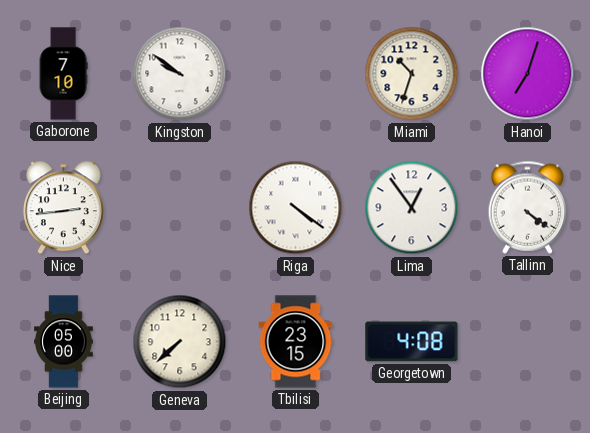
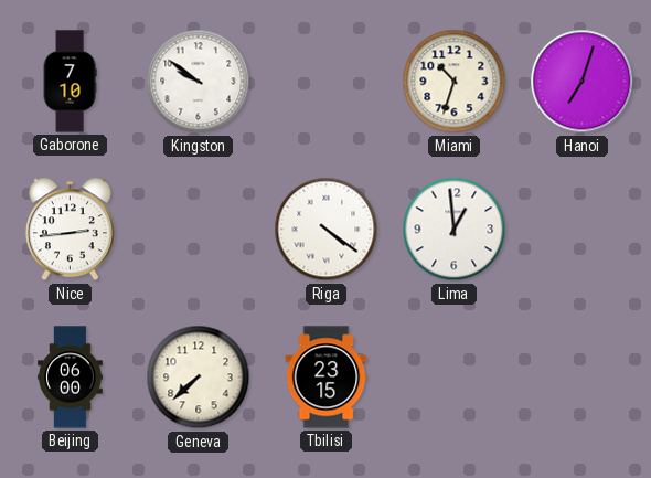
Lima: 12:54 -> 12:59 (455, 230)
Tallinn: 4:21 -> none (528, 207)
Beijing: 05:00 -> 06:00 (71, 378)
Georgetown: 4:08 -> none (412, 342)
